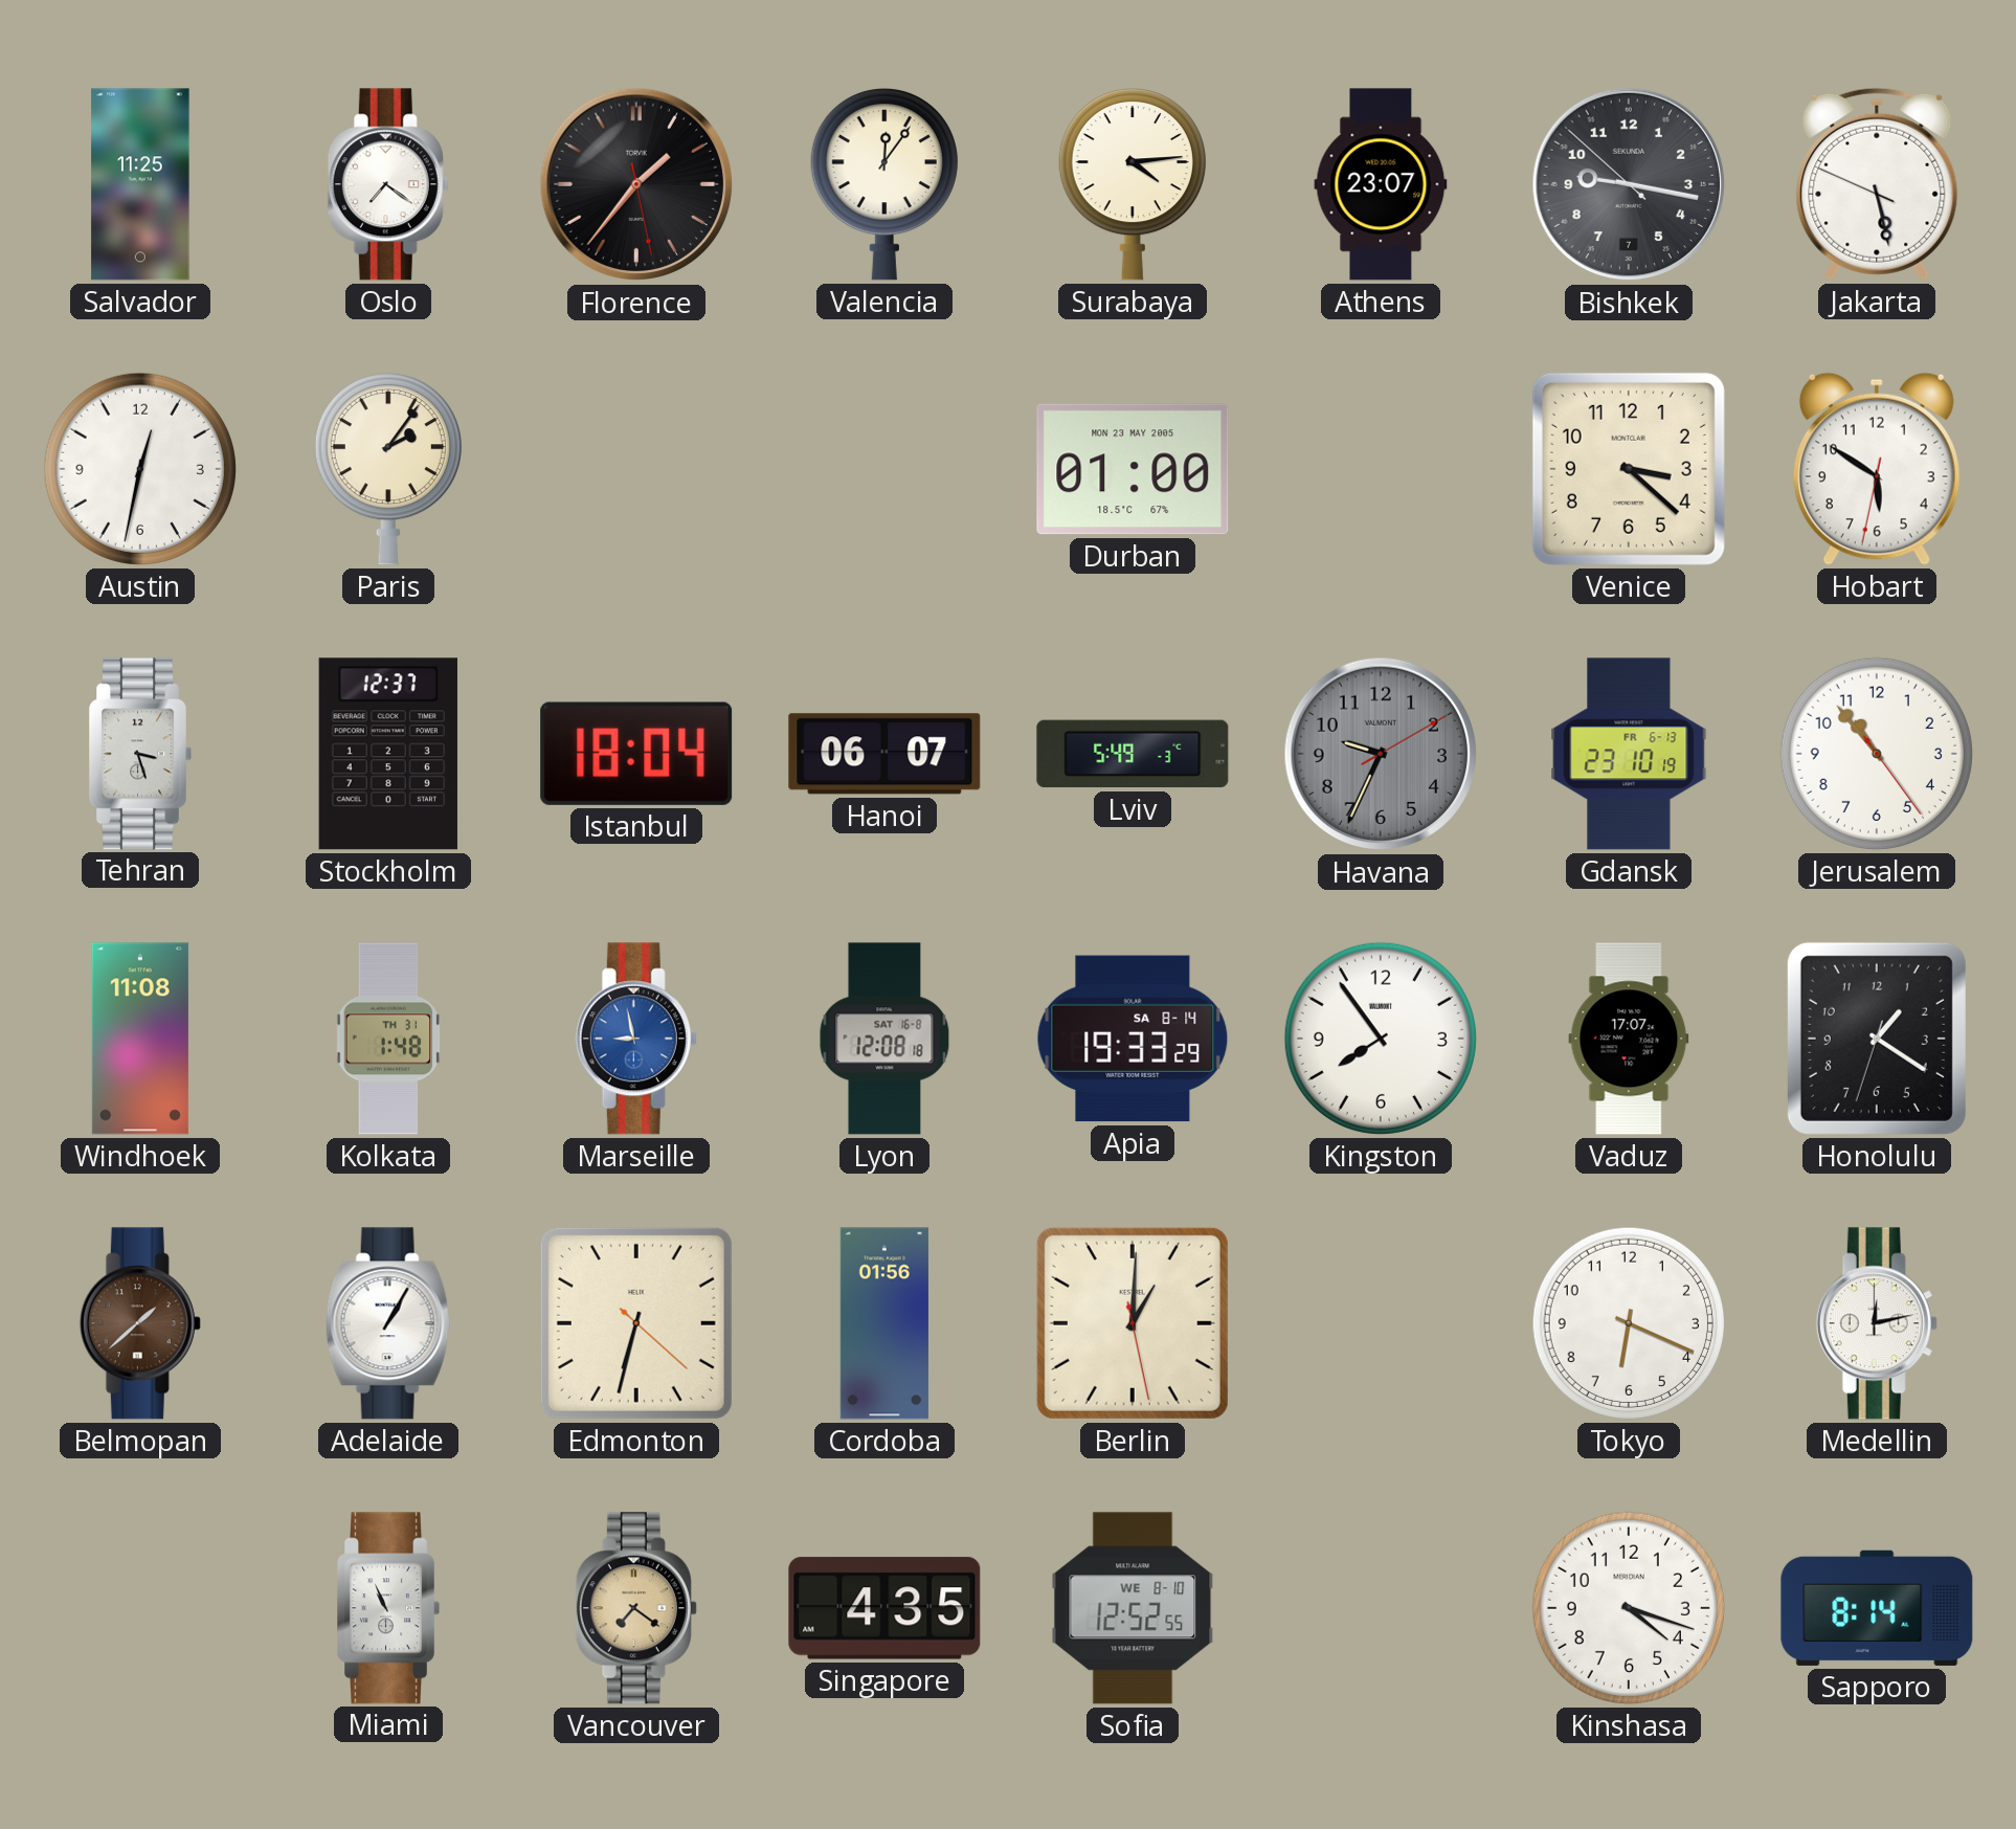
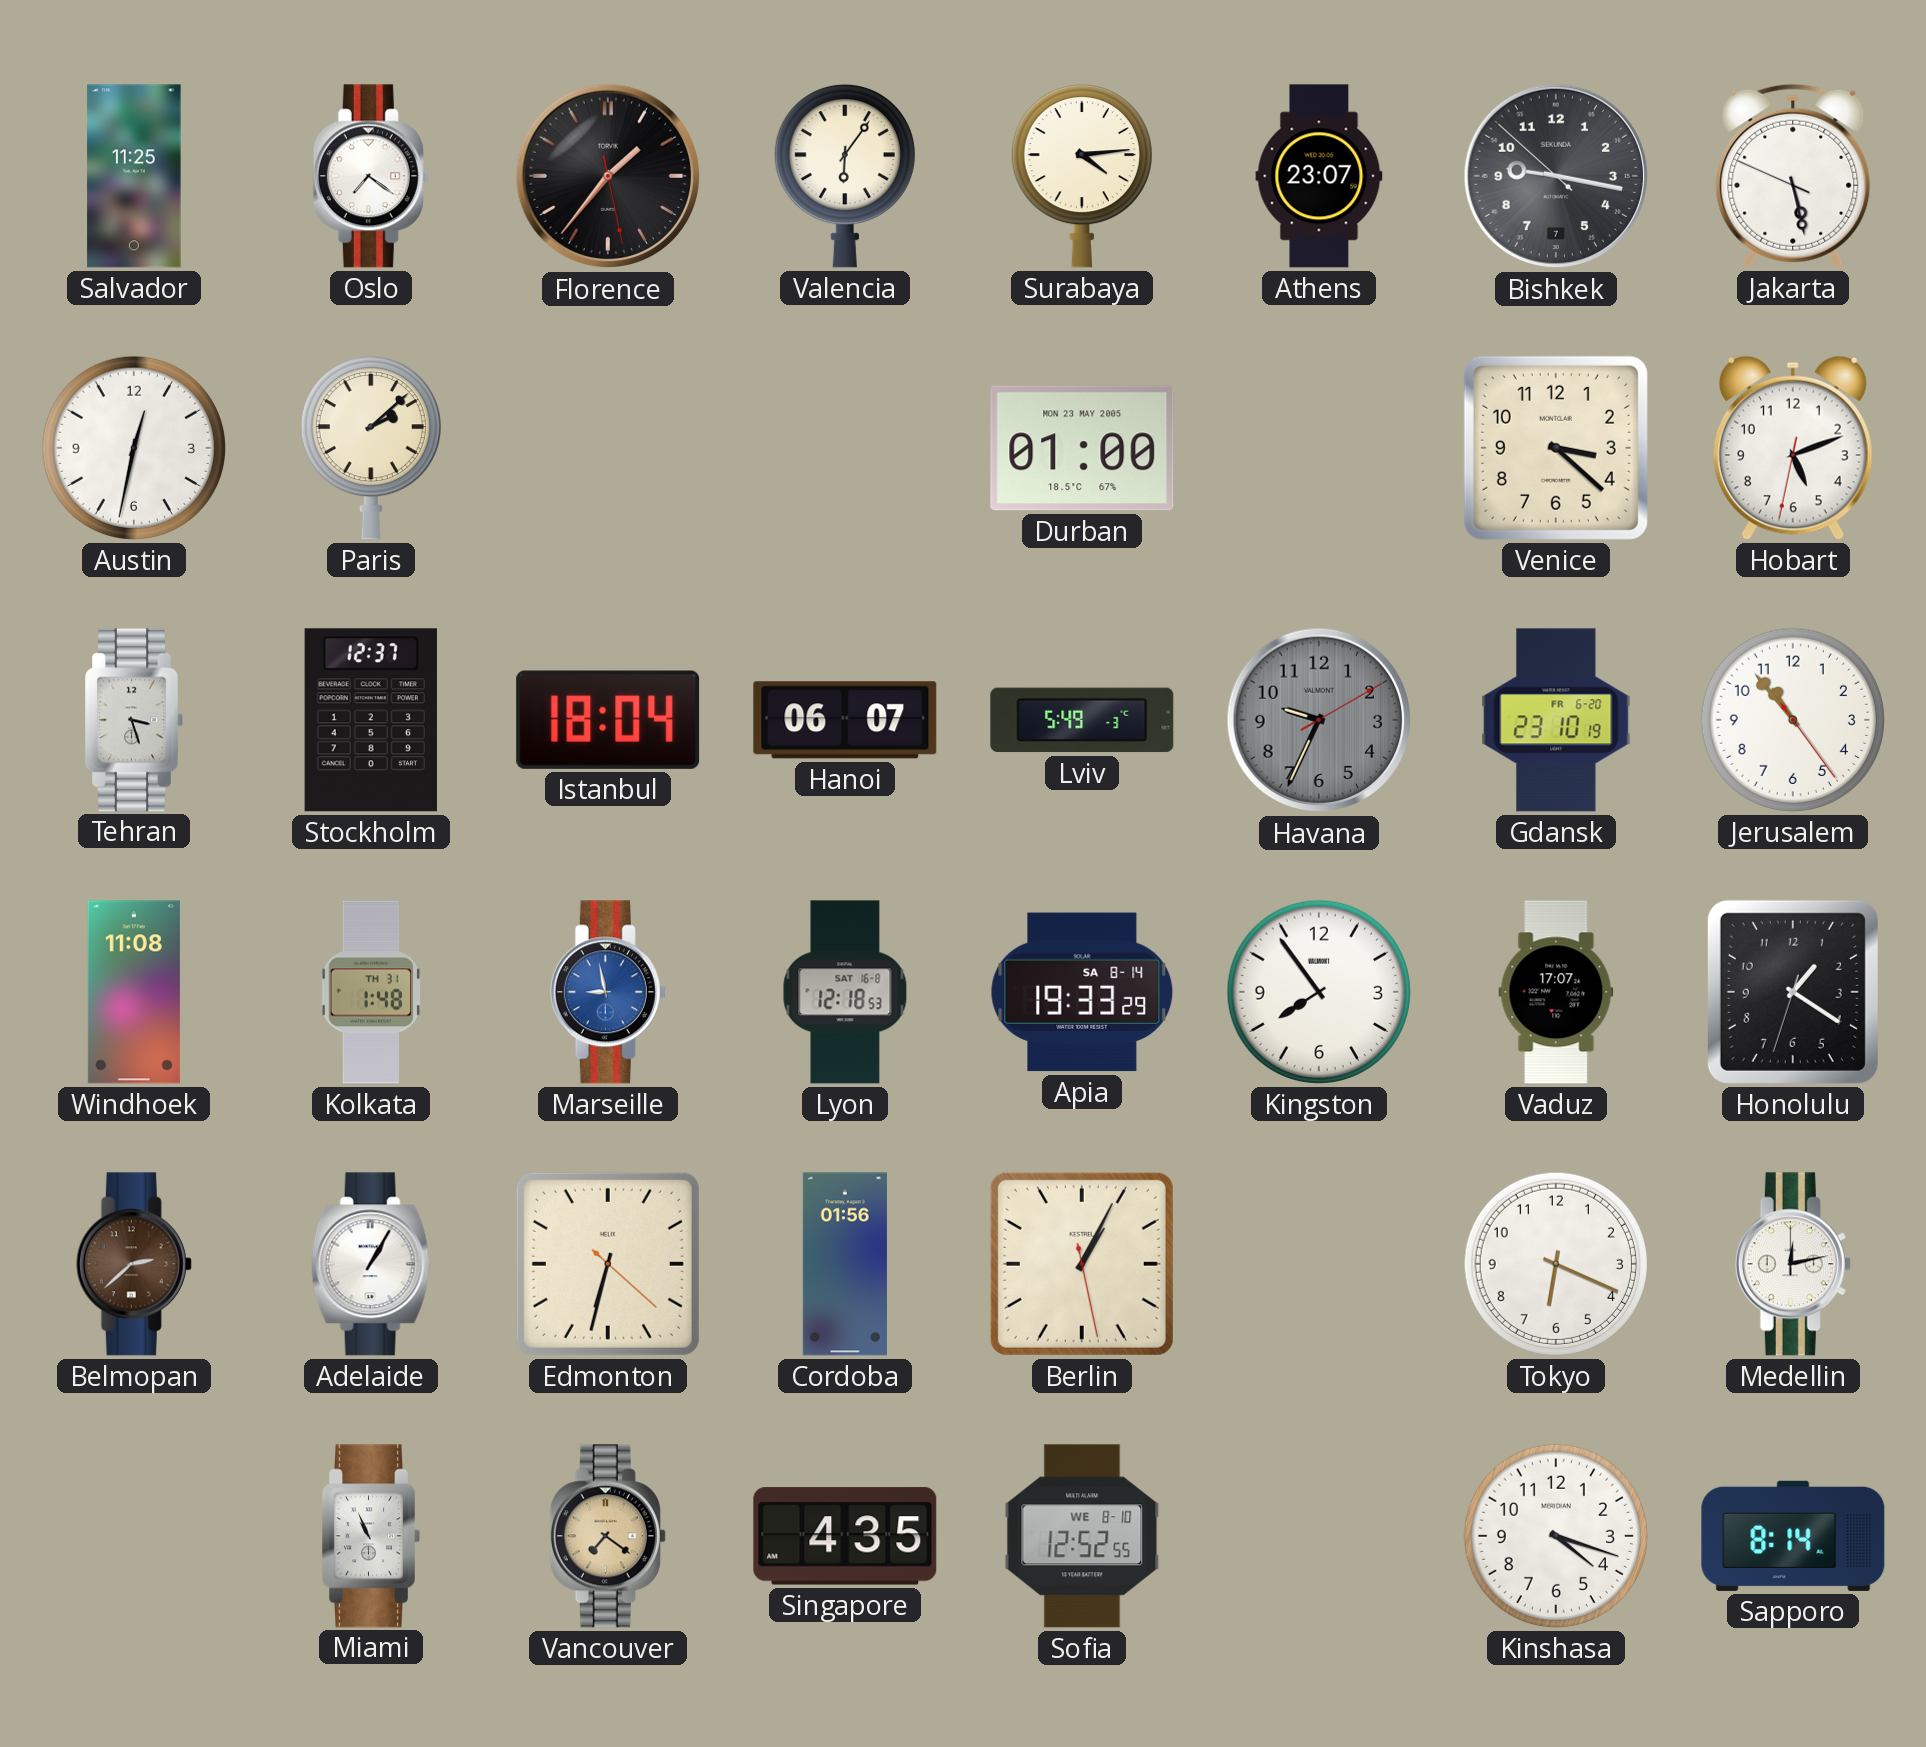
Valencia: 12:06 -> 6:06 (845, 176)
Paris: 2:06 -> 2:08 (371, 448)
Hobart: 5:50 -> 5:11 (1793, 448)
Gdansk date: FR 6-13 -> FR 6-20 (1556, 720)
Lyon: 12:08 -> 12:18 (845, 992)
Belmopan: 1:38 -> 2:38 (134, 1264)
Berlin: 1:00 -> 1:04 (1082, 1264)
